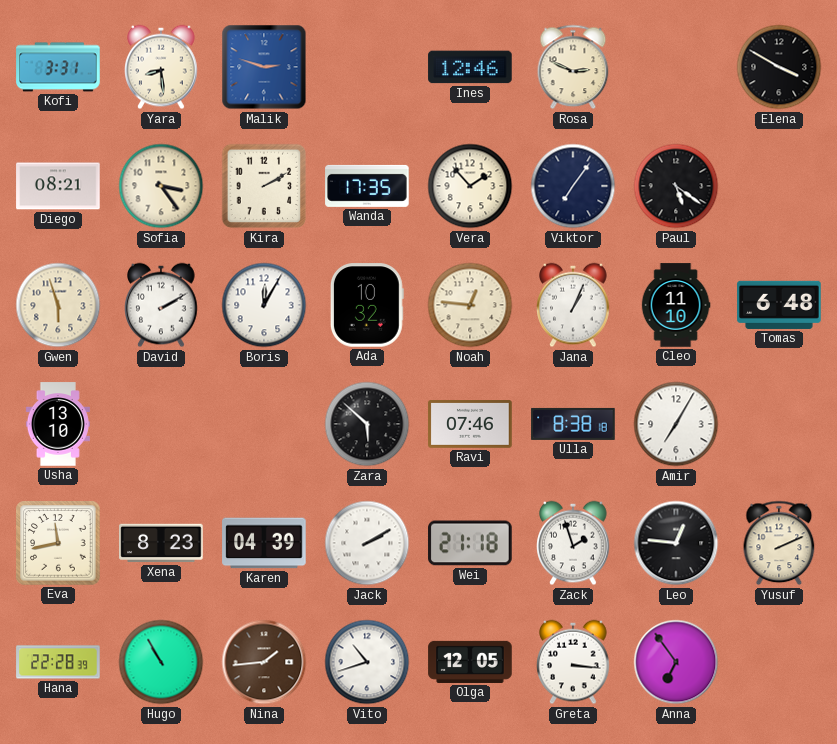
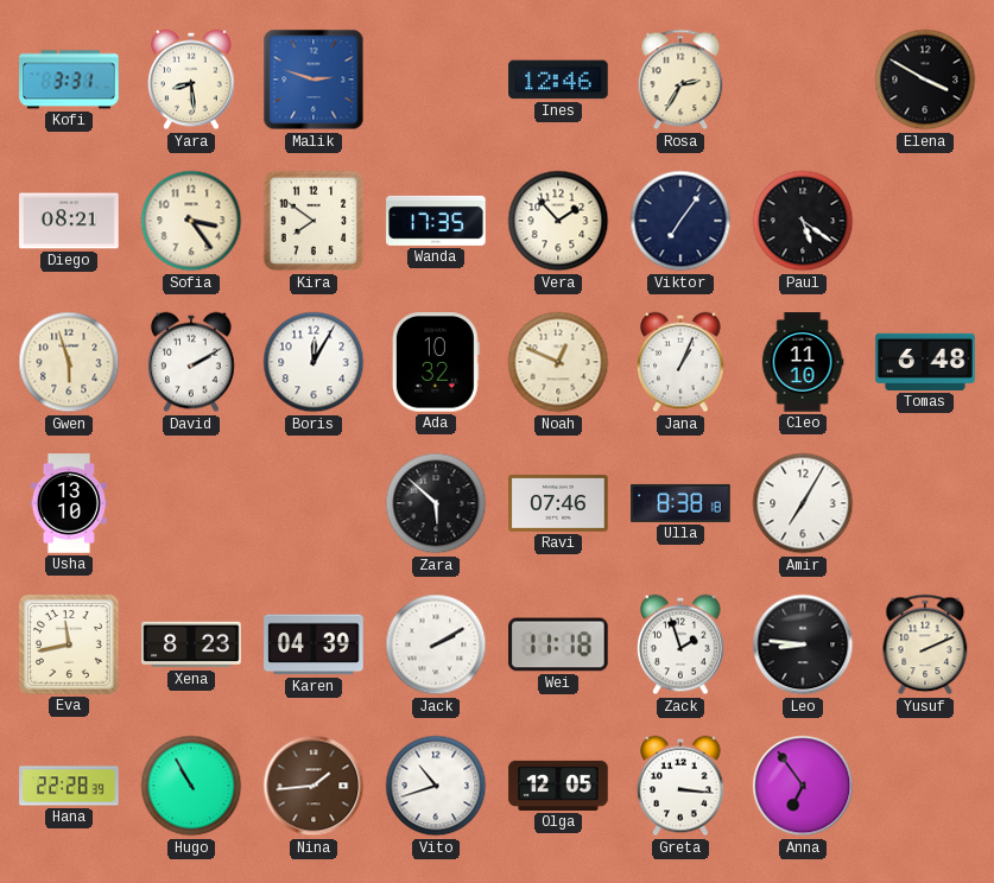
Rosa: 2:49 -> 2:35 (680, 80)
Kira: 2:10 -> 7:51 (314, 221)
Noah: 12:46 -> 12:49 (558, 362)
Wei: 21:18 -> 11:18 (558, 644)
Leo: 12:46 -> 8:46 (803, 644)
